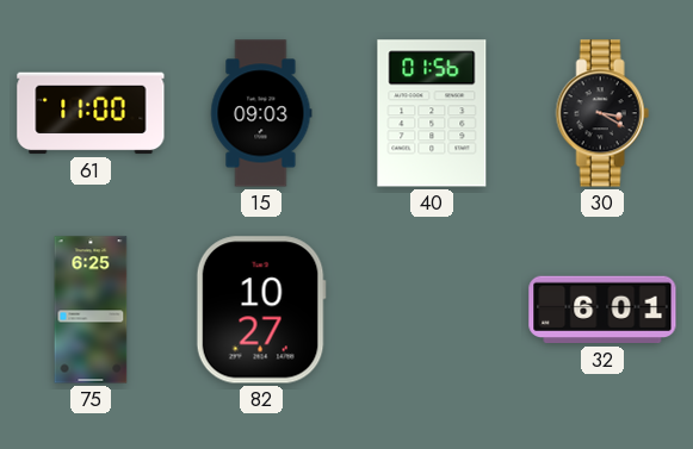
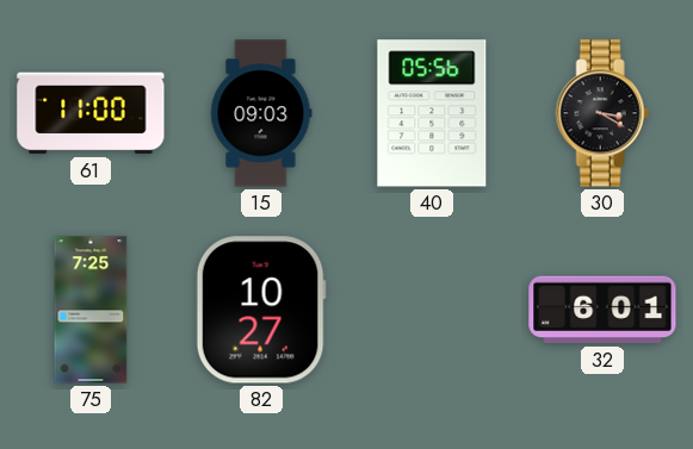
40: 01:56 -> 05:56 (432, 113)
75: 6:25 -> 7:25 (91, 310)
